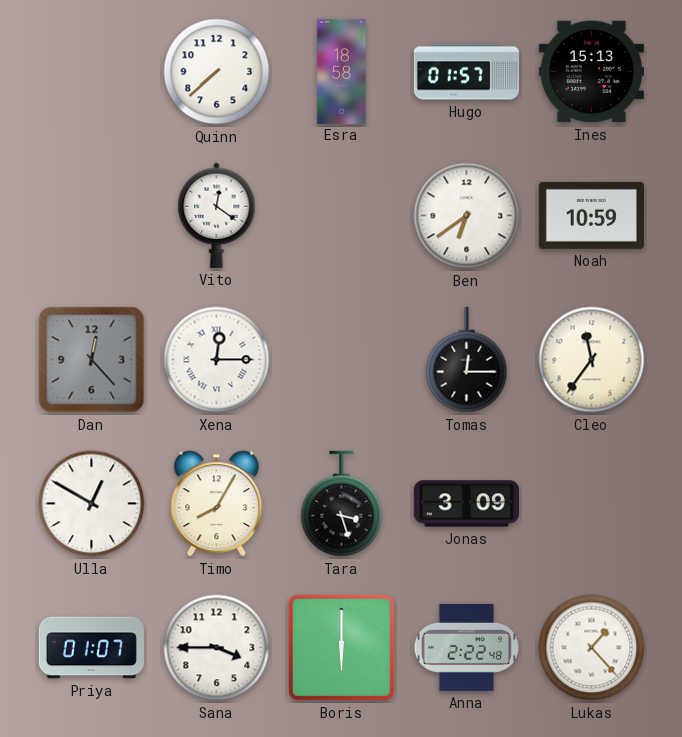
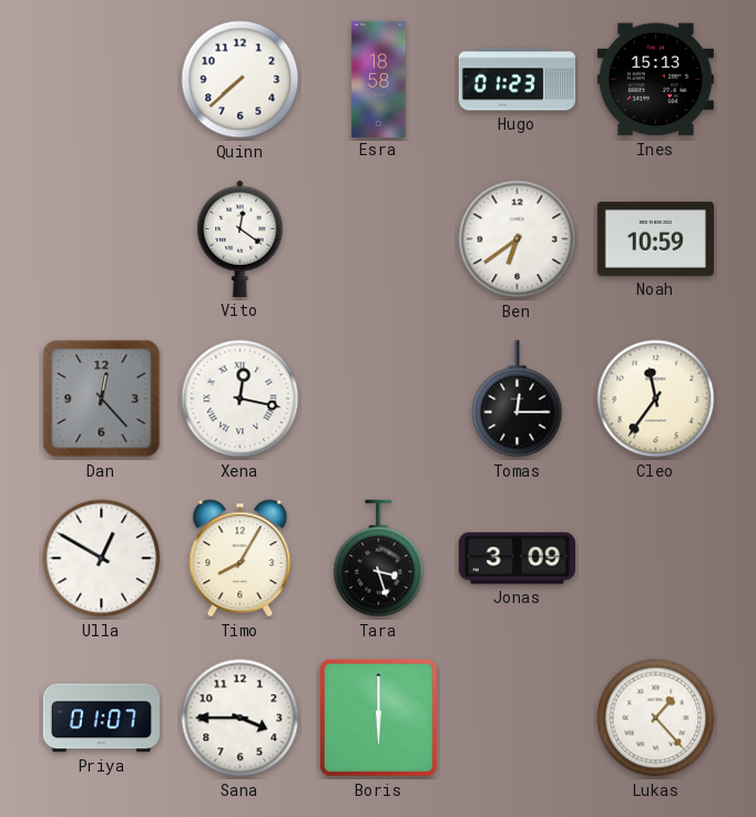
Hugo: 01:57 -> 01:23 (517, 80)
Xena: 12:15 -> 12:17 (241, 399)
Anna: 2:22 -> none (467, 647)
